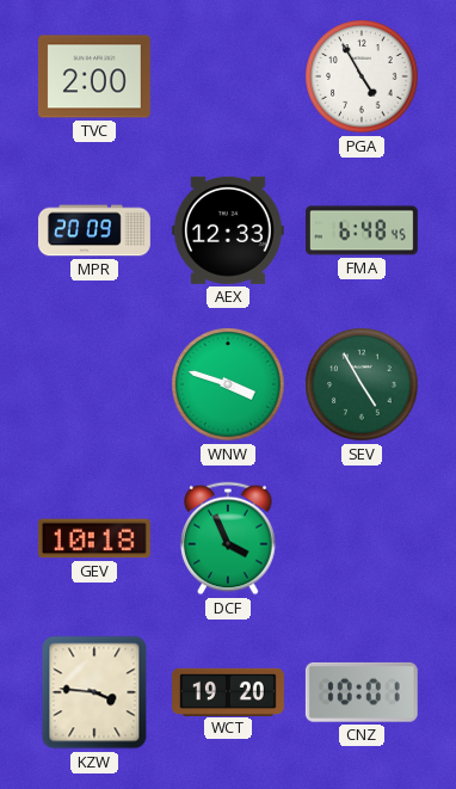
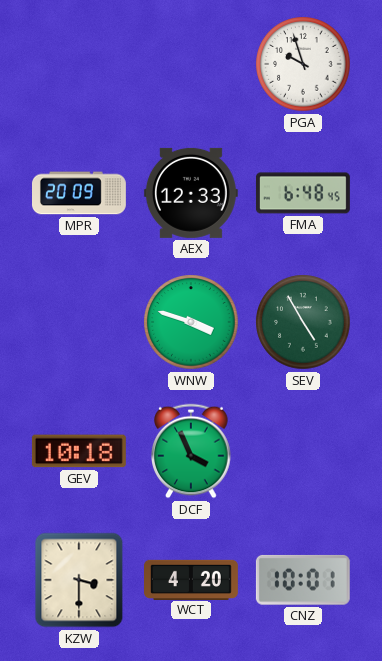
TVC: 2:00 -> none (94, 76)
PGA: 4:55 -> 9:57 (303, 64)
KZW: 3:46 -> 3:30 (79, 580)
WCT: 19:20 -> 4:20 (192, 579)
